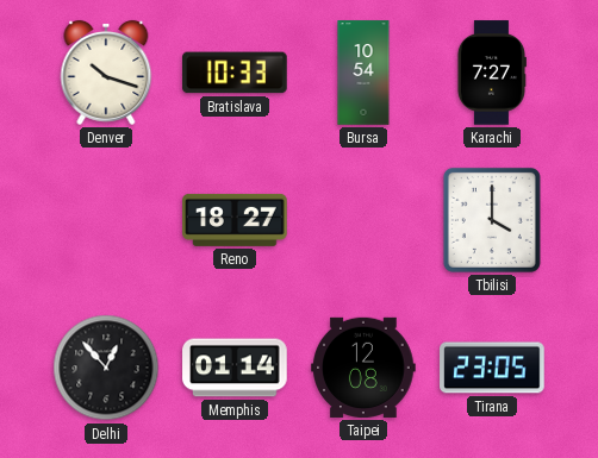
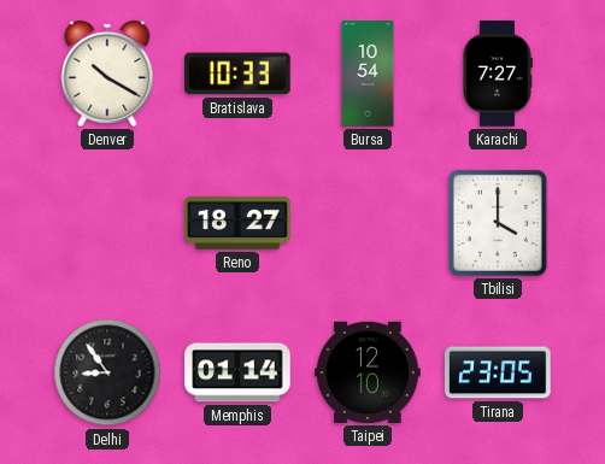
Denver: 10:18 -> 10:20 (107, 74)
Delhi: 12:53 -> 8:54 (107, 372)
Taipei: 12:08 -> 12:10 (368, 372)
